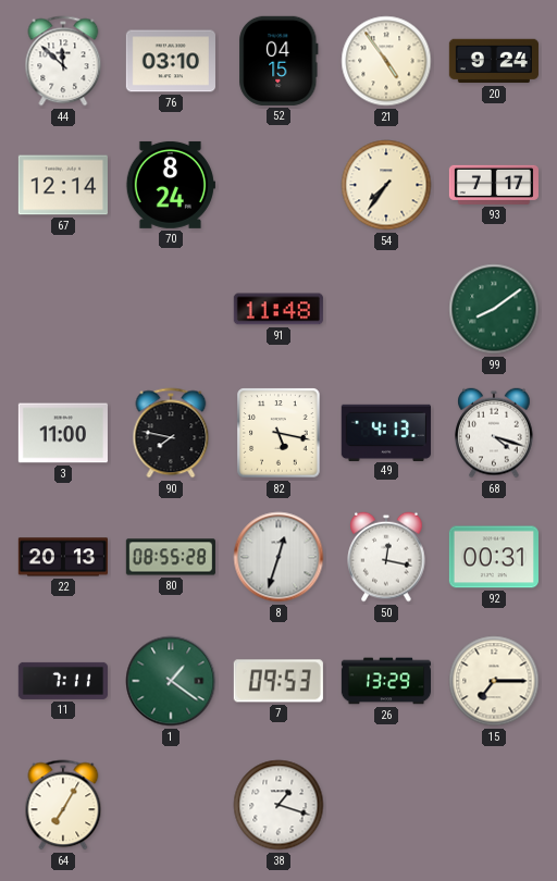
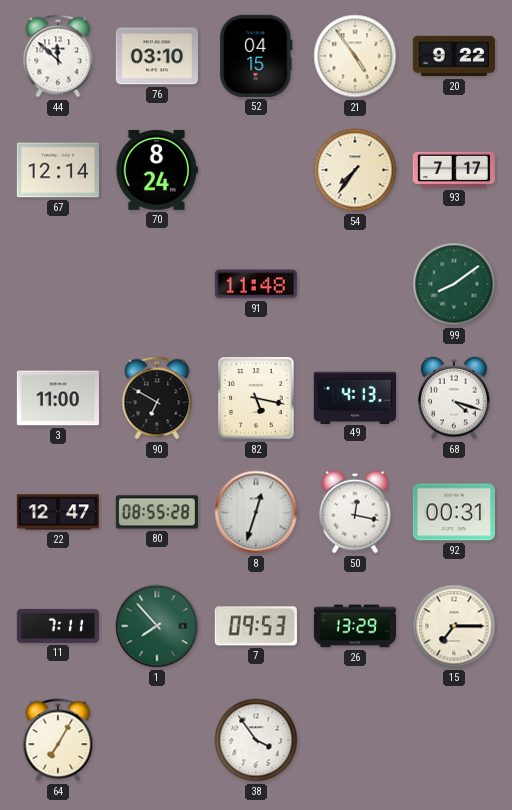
20: 9:24 -> 9:22 (454, 56)
90: 7:47 -> 6:50 (157, 398)
22: 20:13 -> 12:47 (58, 512)
1: 1:21 -> 7:53 (157, 626)
38: 1:18 -> 3:54 (256, 740)
